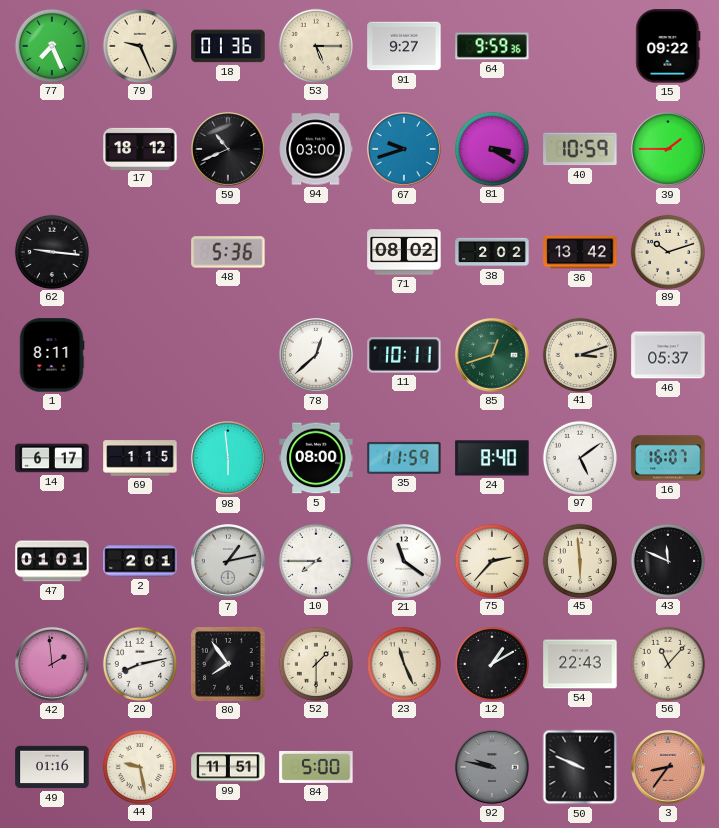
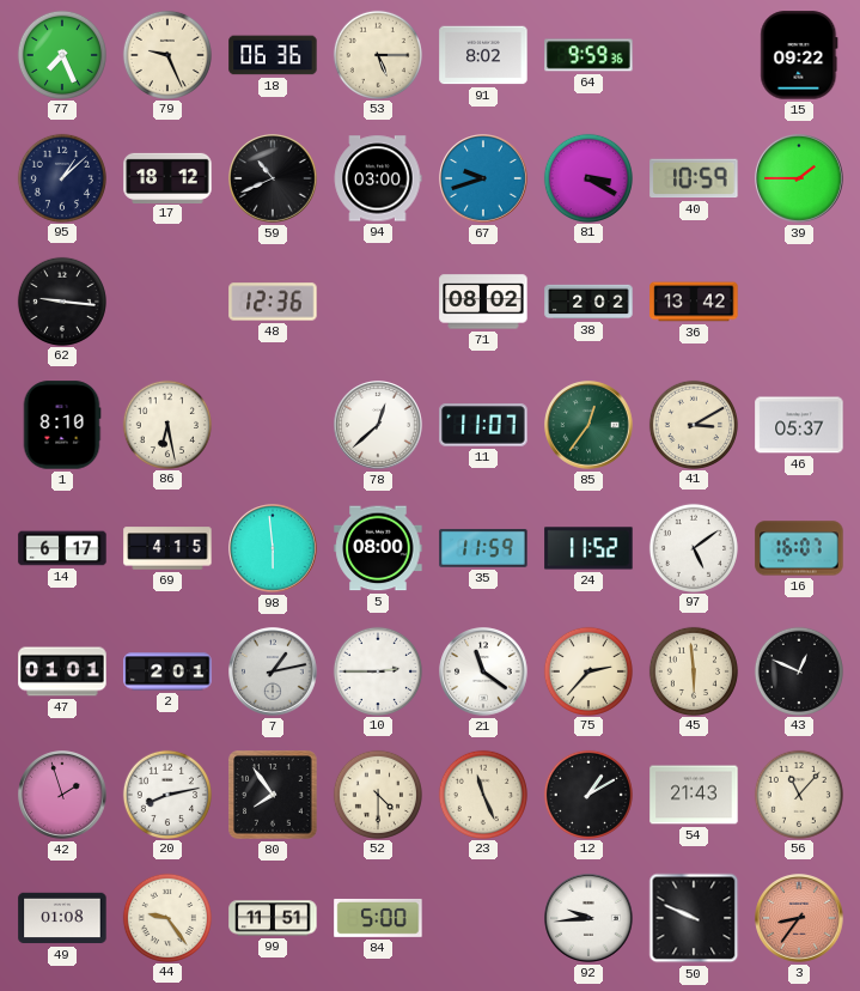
18: 01:36 -> 06:36 (273, 55)
91: 9:27 -> 8:02 (483, 55)
95: none -> 1:08 (61, 177)
48: 5:36 -> 12:36 (273, 302)
89: 10:12 -> none (667, 251)
1: 8:11 -> 8:10 (62, 425)
86: none -> 6:28 (166, 424)
11: 10:11 -> 11:07 (483, 425)
85: 12:42 -> 12:36 (588, 425)
41: 3:12 -> 3:10 (693, 424)
69: 1:15 -> 4:15 (167, 548)
24: 8:40 -> 11:52 (588, 548)
10: 7:45 -> 2:45 (377, 670)
43: 11:49 -> 12:49 (798, 670)
42: 1:59 -> 1:57 (62, 795)
52: 1:30 -> 4:30 (377, 794)
54: 22:43 -> 21:43 (694, 795)
49: 01:16 -> 01:08 (62, 918)
44: 9:28 -> 9:24 (166, 917)
92: 9:47 -> 9:44 (588, 918)
92 dial: grey -> white (588, 918)
